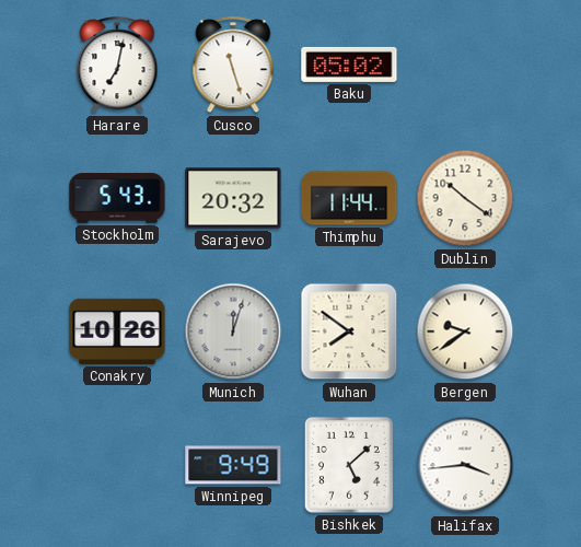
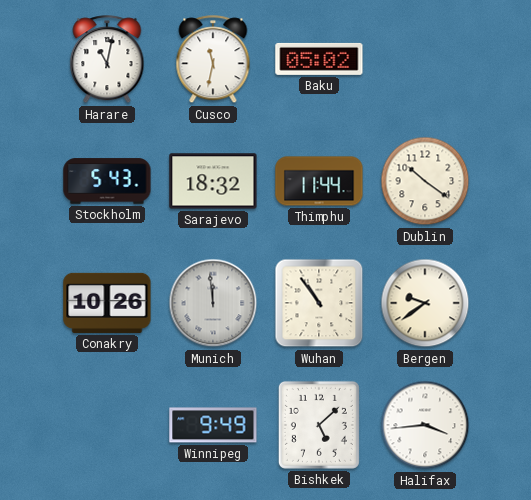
Harare: 7:02 -> 11:02 (107, 60)
Cusco: 11:27 -> 11:32 (213, 60)
Sarajevo: 20:32 -> 18:32 (213, 181)
Munich: 12:03 -> 11:59 (213, 303)
Wuhan: 7:51 -> 10:54 (319, 303)
